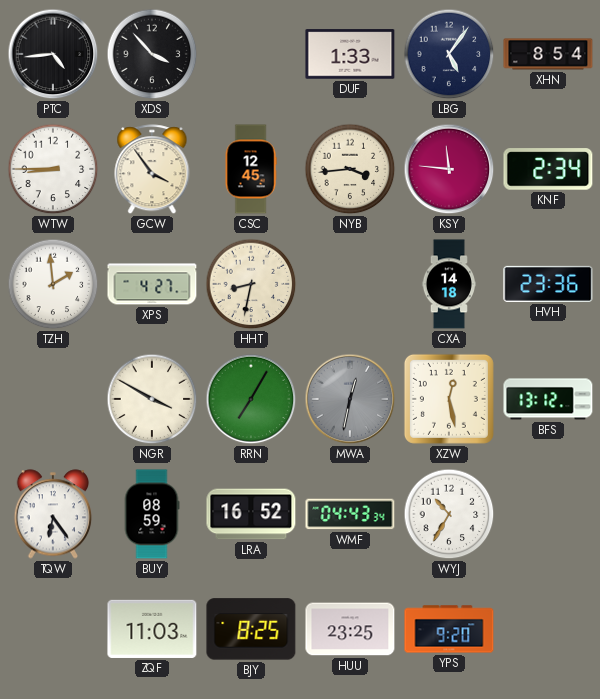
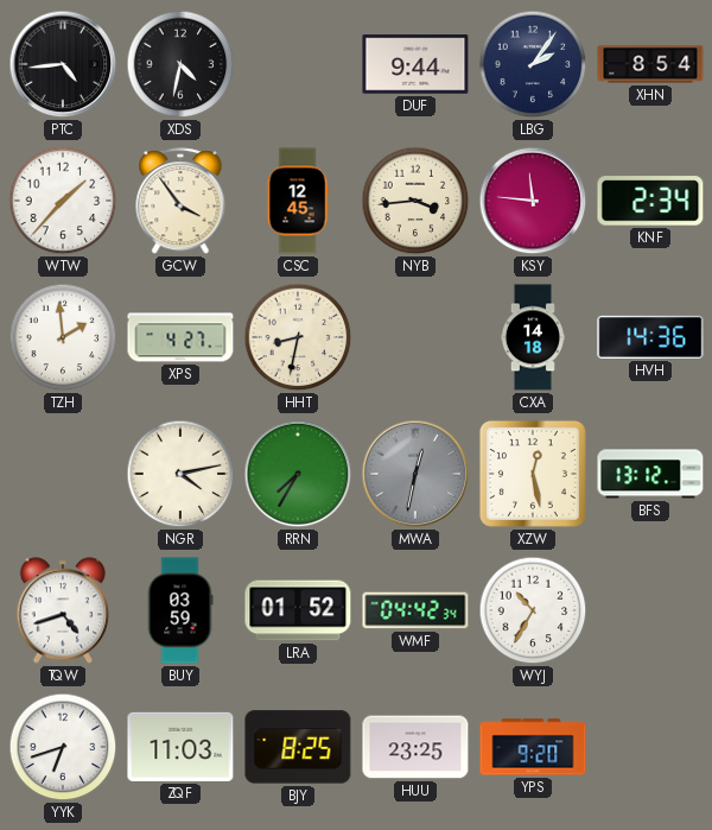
XDS: 3:53 -> 4:32 (180, 64)
DUF: 1:33 -> 9:44 (415, 64)
LBG: 5:06 -> 2:06 (533, 64)
WTW: 8:45 -> 1:37 (63, 201)
HVH: 23:36 -> 14:36 (650, 337)
NGR: 3:50 -> 4:13 (180, 474)
RRN: 7:05 -> 7:35 (298, 474)
TQW: 6:24 -> 4:42 (63, 610)
BUY: 08:59 -> 03:59 (180, 610)
LRA: 16:52 -> 01:52 (298, 610)
WMF: 04:43 -> 04:42 (415, 610)
YYK: none -> 6:42 (63, 747)
